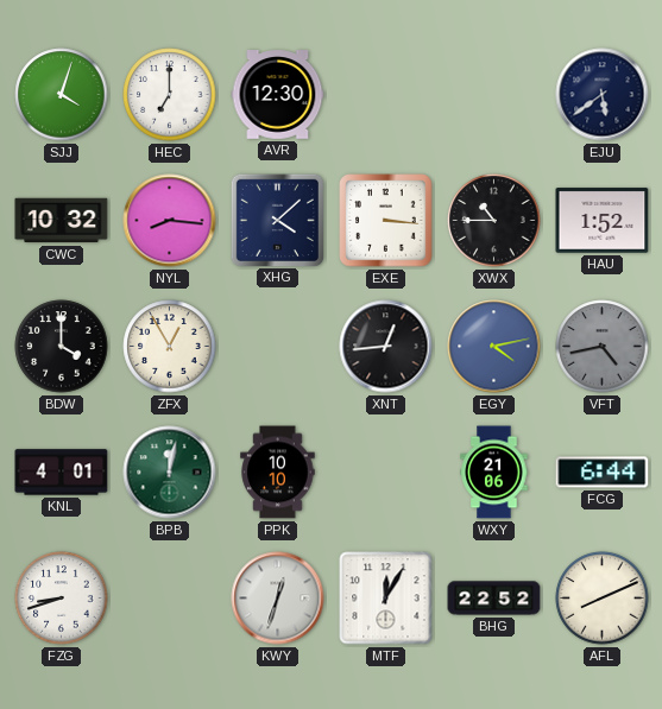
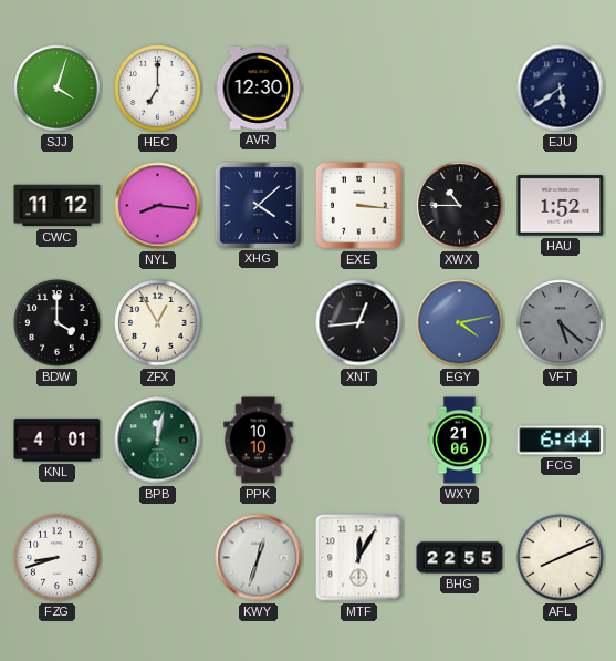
CWC: 10:32 -> 11:12 (58, 206)
VFT: 4:43 -> 5:22 (561, 323)
BHG: 22:52 -> 22:55 (460, 558)
